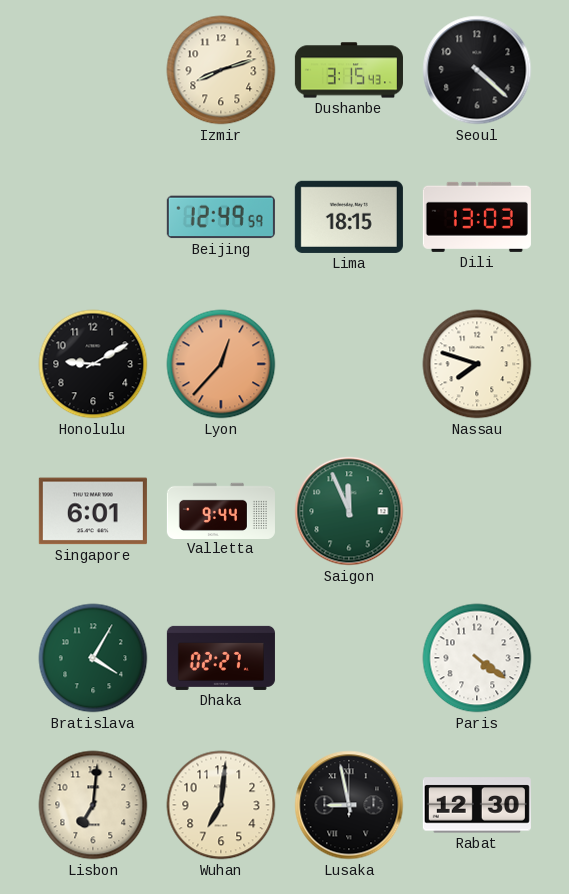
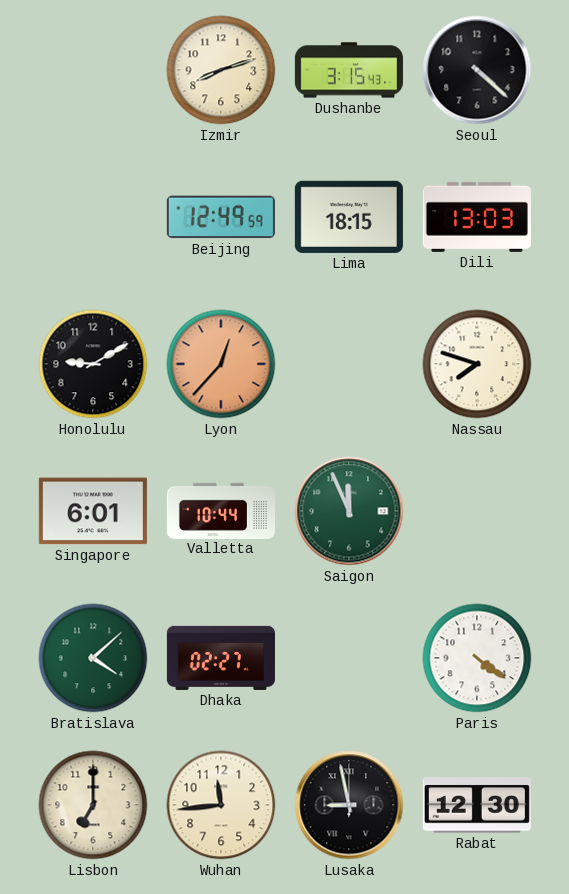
Valletta: 9:44 -> 10:44 (221, 510)
Bratislava: 4:05 -> 4:08 (93, 658)
Lisbon: 7:01 -> 7:00 (93, 805)
Wuhan: 7:01 -> 11:44 (221, 805)
